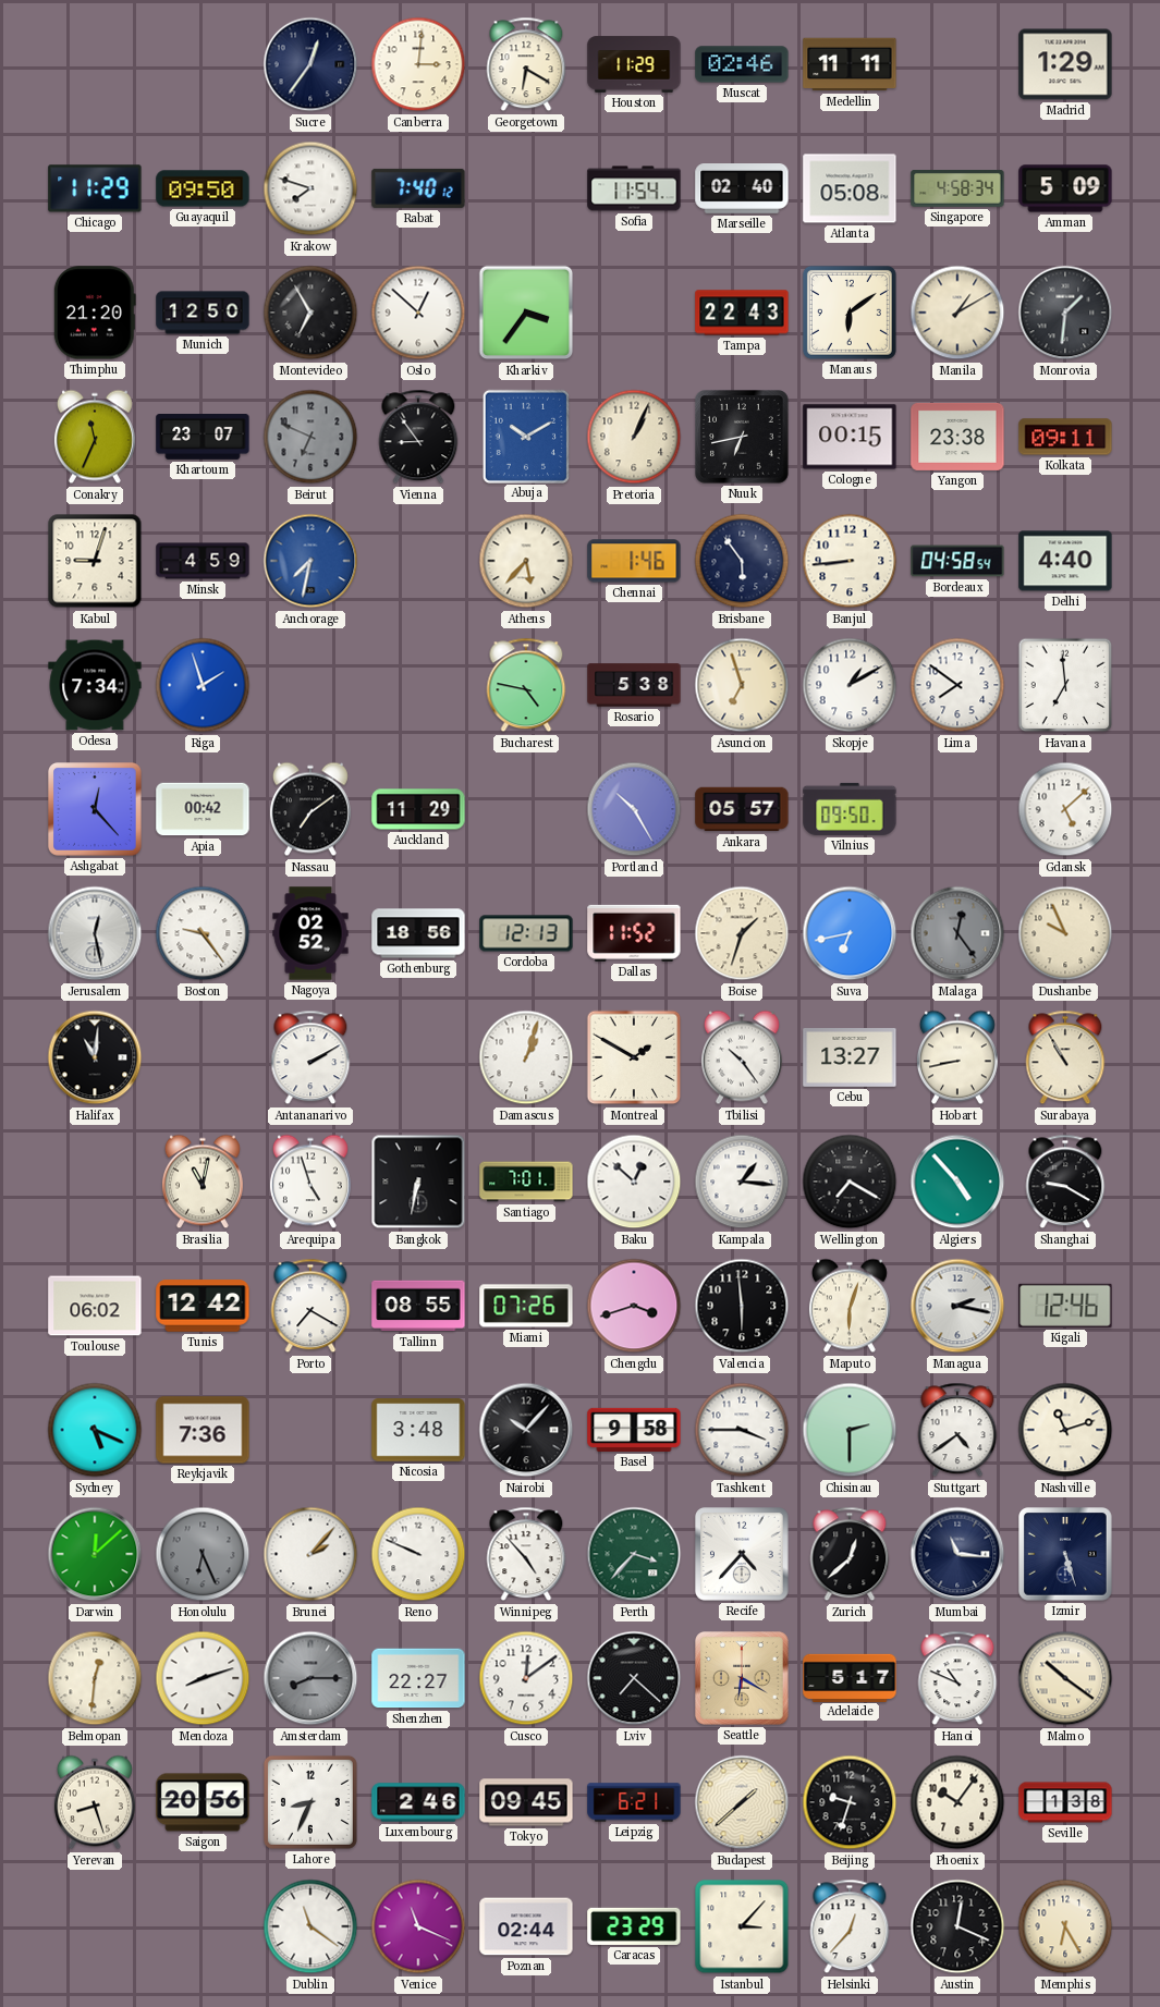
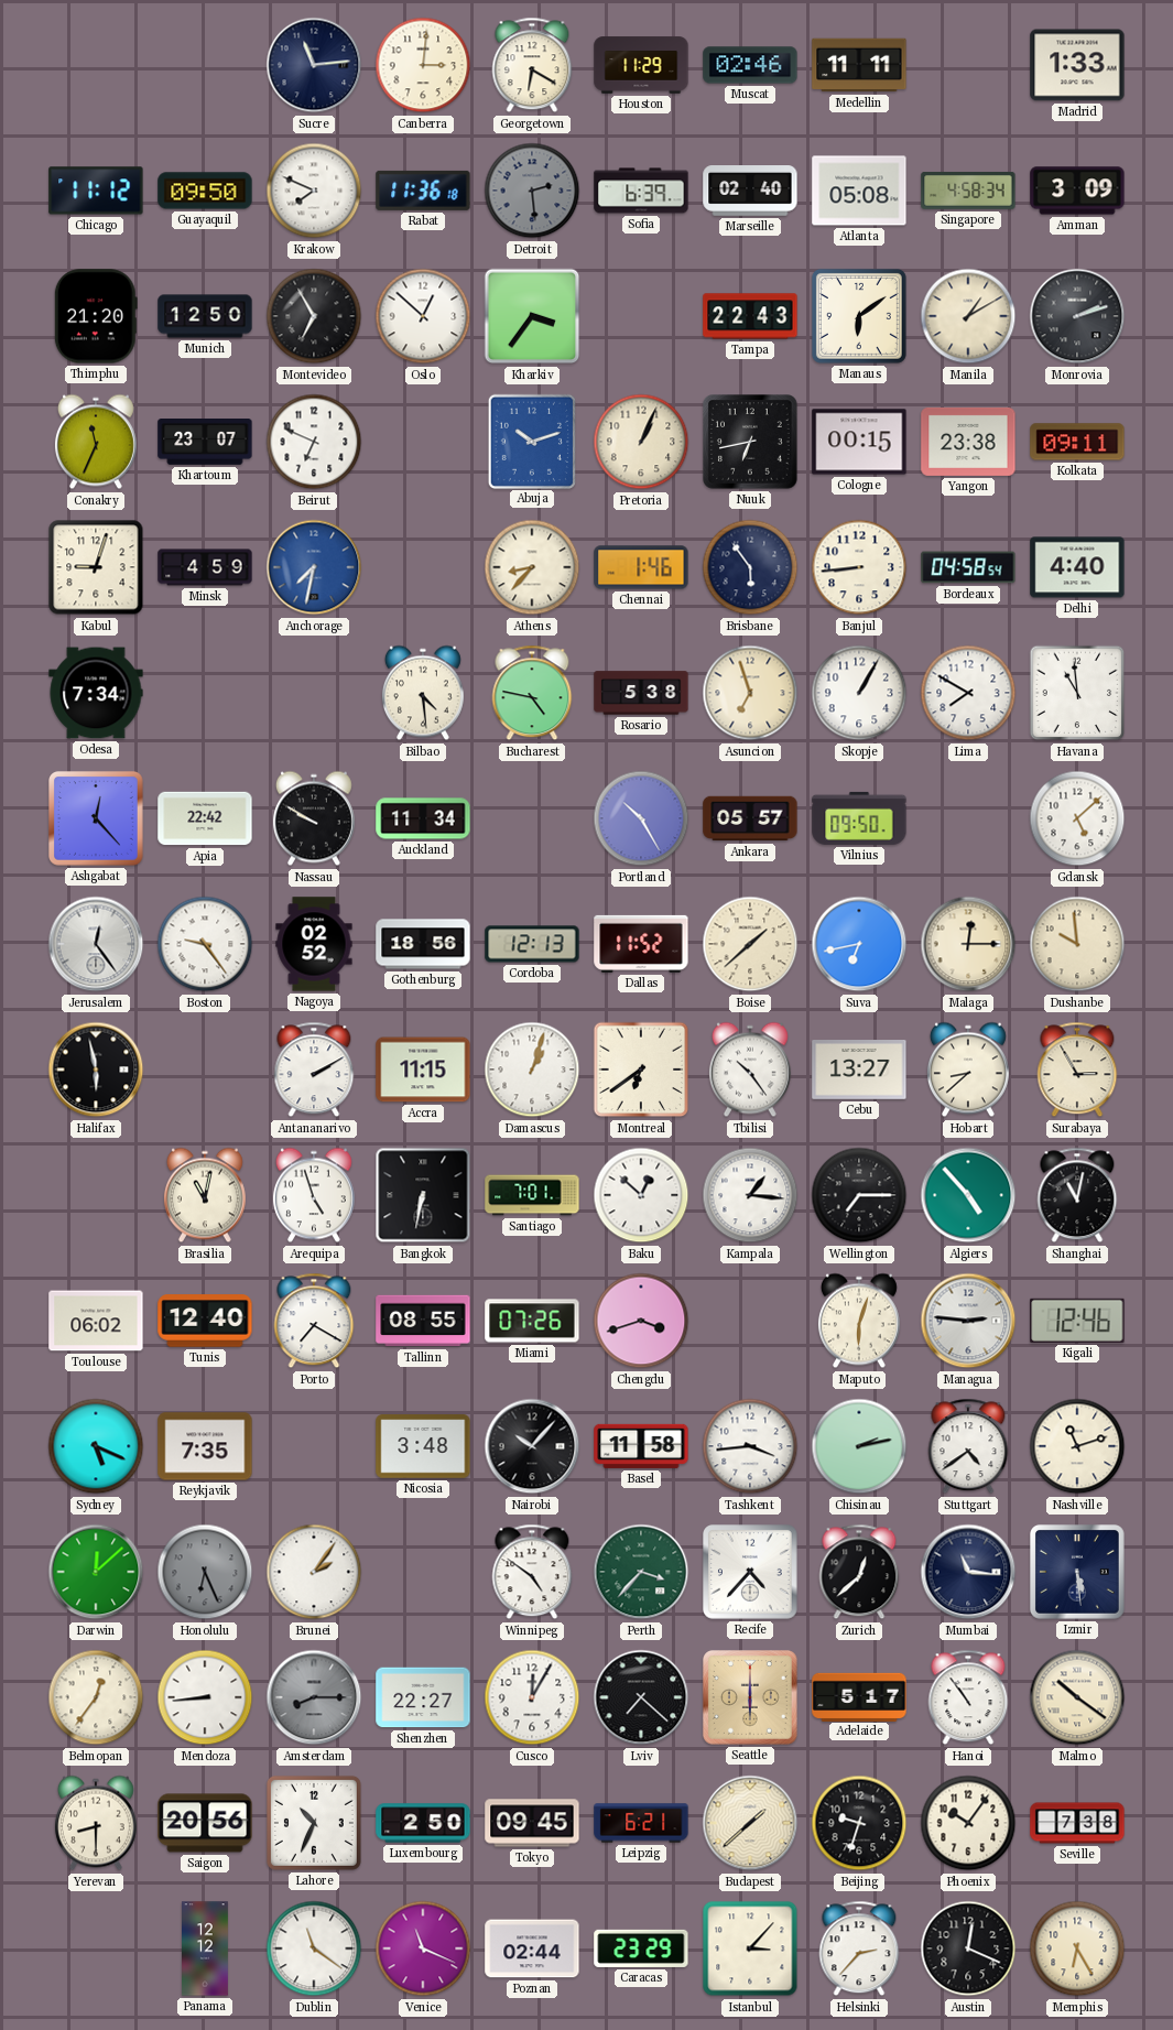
Sucre: 12:36 -> 11:14 (314, 65)
Madrid: 1:29 -> 1:33 (1077, 65)
Chicago: 11:29 -> 11:12 (96, 191)
Krakow: 7:48 -> 7:49 (314, 191)
Rabat: 7:40 -> 11:36 (423, 191)
Detroit: none -> 2:29 (532, 191)
Sofia: 11:54 -> 6:39 (641, 191)
Amman: 5:09 -> 3:09 (1077, 191)
Monrovia: 1:31 -> 2:12 (1077, 316)
Beirut dial: grey -> white (314, 442)
Vienna: 8:54 -> none (418, 437)
Abuja: 10:10 -> 10:12 (531, 441)
Athens: 5:37 -> 8:37 (532, 567)
Riga: 1:57 -> none (203, 685)
Bilbao: none -> 4:29 (423, 693)
Skopje: 1:10 -> 1:05 (859, 693)
Lima: 7:51 -> 7:50 (968, 693)
Havana: 6:59 -> 10:59 (1077, 693)
Apia: 00:42 -> 22:42 (205, 818)
Nassau: 7:09 -> 9:50 (314, 818)
Auckland: 11:29 -> 11:34 (423, 818)
Jerusalem: 12:28 -> 12:24 (96, 944)
Boise: 1:33 -> 1:38 (750, 944)
Malaga: 12:24 -> 12:15 (968, 944)
Malaga dial: grey -> cream (968, 944)
Dushanbe: 9:56 -> 9:59 (1077, 944)
Halifax: 11:01 -> 5:58 (96, 1070)
Accra: none -> 11:15 (423, 1070)
Montreal: 1:50 -> 6:39 (641, 1070)
Hobart: 8:43 -> 8:38 (968, 1070)
Surabaya: 10:55 -> 2:55 (1077, 1070)
Wellington: 7:20 -> 7:15 (859, 1195)
Shanghai: 9:20 -> 11:02 (1077, 1195)
Tunis: 12:42 -> 12:40 (205, 1321)
Valencia: 5:59 -> none (742, 1306)
Managua: 2:17 -> 2:46 (968, 1321)
Reykjavik: 7:36 -> 7:35 (205, 1446)
Basel: 9:58 -> 11:58 (641, 1446)
Tashkent: 3:45 -> 3:44 (750, 1446)
Chisinau: 2:30 -> 2:13 (859, 1446)
Brunei: 2:07 -> 2:06 (314, 1572)
Reno: 9:49 -> none (418, 1554)
Winnipeg: 4:53 -> 4:51 (532, 1572)
Izmir: 5:27 -> 5:29 (1078, 1573)
Belmopan: 12:31 -> 12:36 (96, 1697)
Mendoza: 8:12 -> 8:44 (205, 1697)
Cusco: 12:09 -> 12:05 (532, 1697)
Seattle: 6:20 -> 6:00 (751, 1698)
Hanoi: 10:49 -> 10:54 (968, 1697)
Yerevan: 8:27 -> 8:30 (96, 1823)
Lahore: 8:34 -> 10:34 (314, 1823)
Luxembourg: 2:46 -> 2:50 (423, 1823)
Seville: 1:38 -> 7:38 (1077, 1823)
Panama: none -> 12:12 (206, 1948)
Helsinki: 12:37 -> 2:37 (859, 1948)
